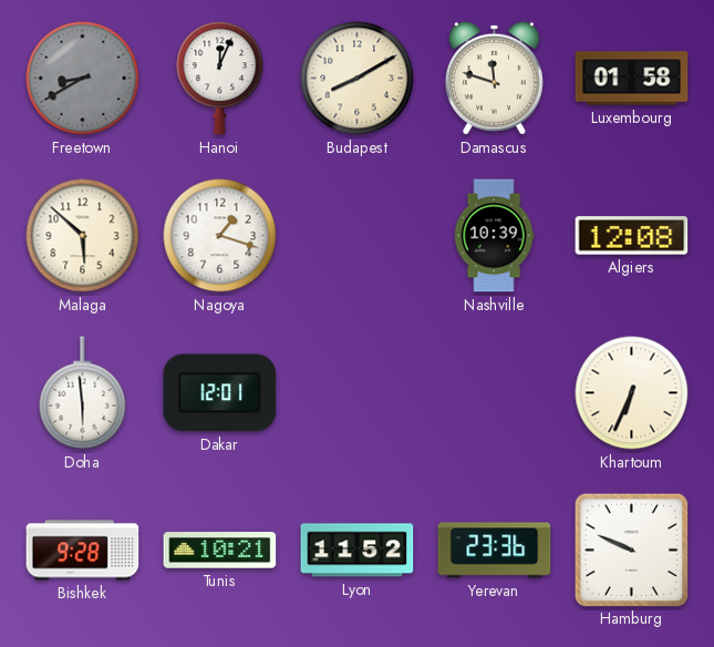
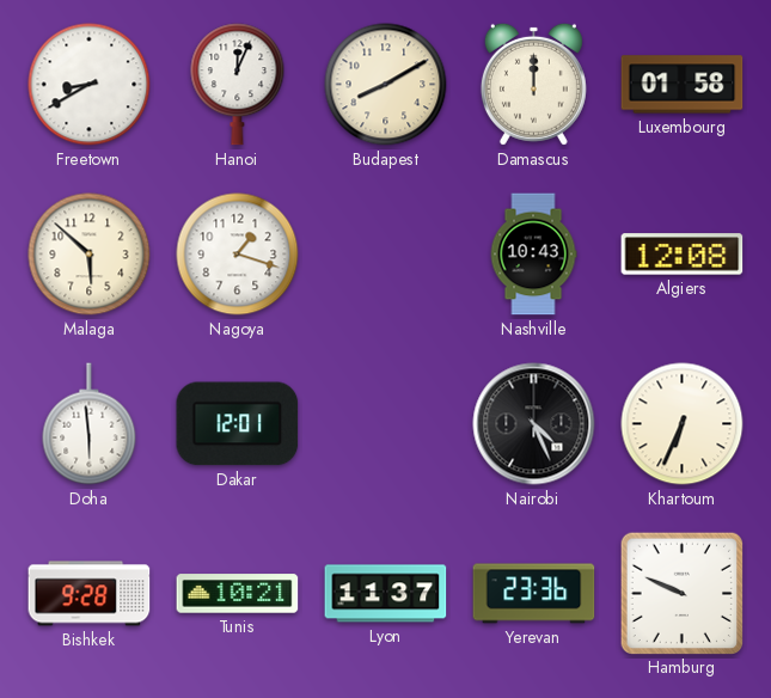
Freetown dial: grey -> white (90, 85)
Damascus: 11:48 -> 12:00 (533, 84)
Nashville: 10:39 -> 10:43 (533, 255)
Nairobi: none -> 4:26 (534, 424)
Lyon: 11:52 -> 11:37 (386, 594)
